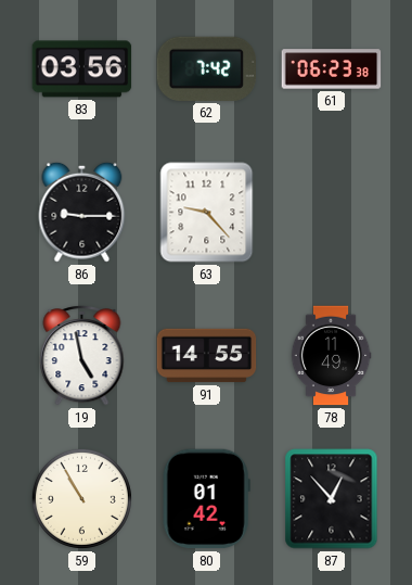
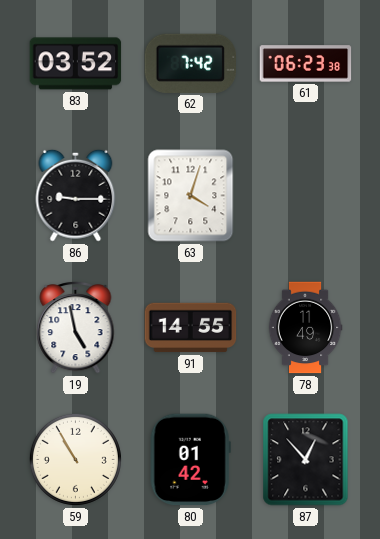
83: 03:56 -> 03:52 (76, 64)
63: 9:23 -> 4:03 (191, 196)
